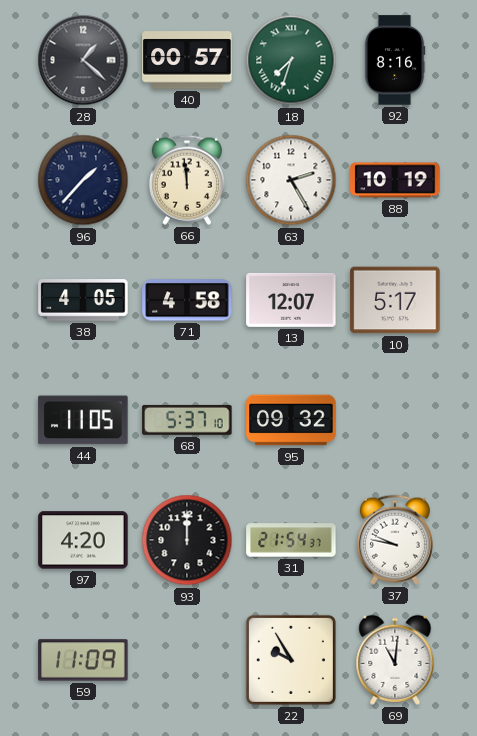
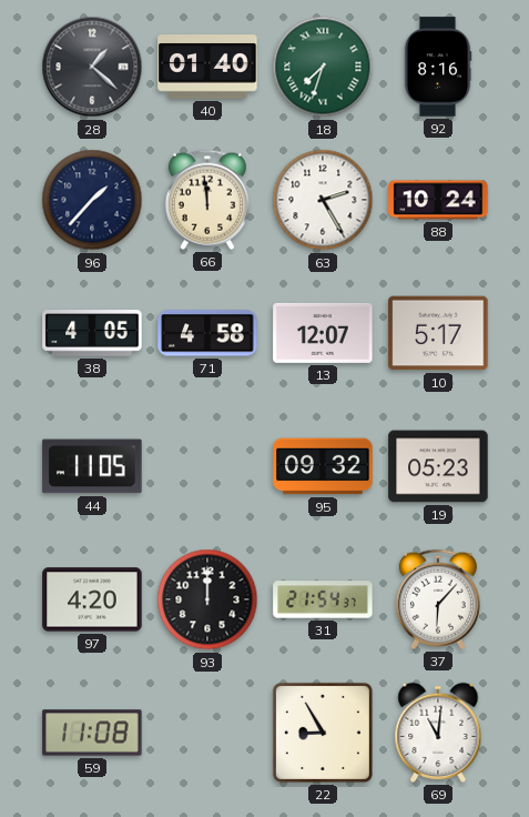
40: 00:57 -> 01:40 (207, 67)
88: 10:19 -> 10:24 (438, 200)
68: 5:37 -> none (187, 420)
19: none -> 05:23 (438, 466)
37: 9:47 -> 6:07 (438, 599)
59: 11:09 -> 11:08 (92, 733)
22: 9:55 -> 8:55 (323, 733)
